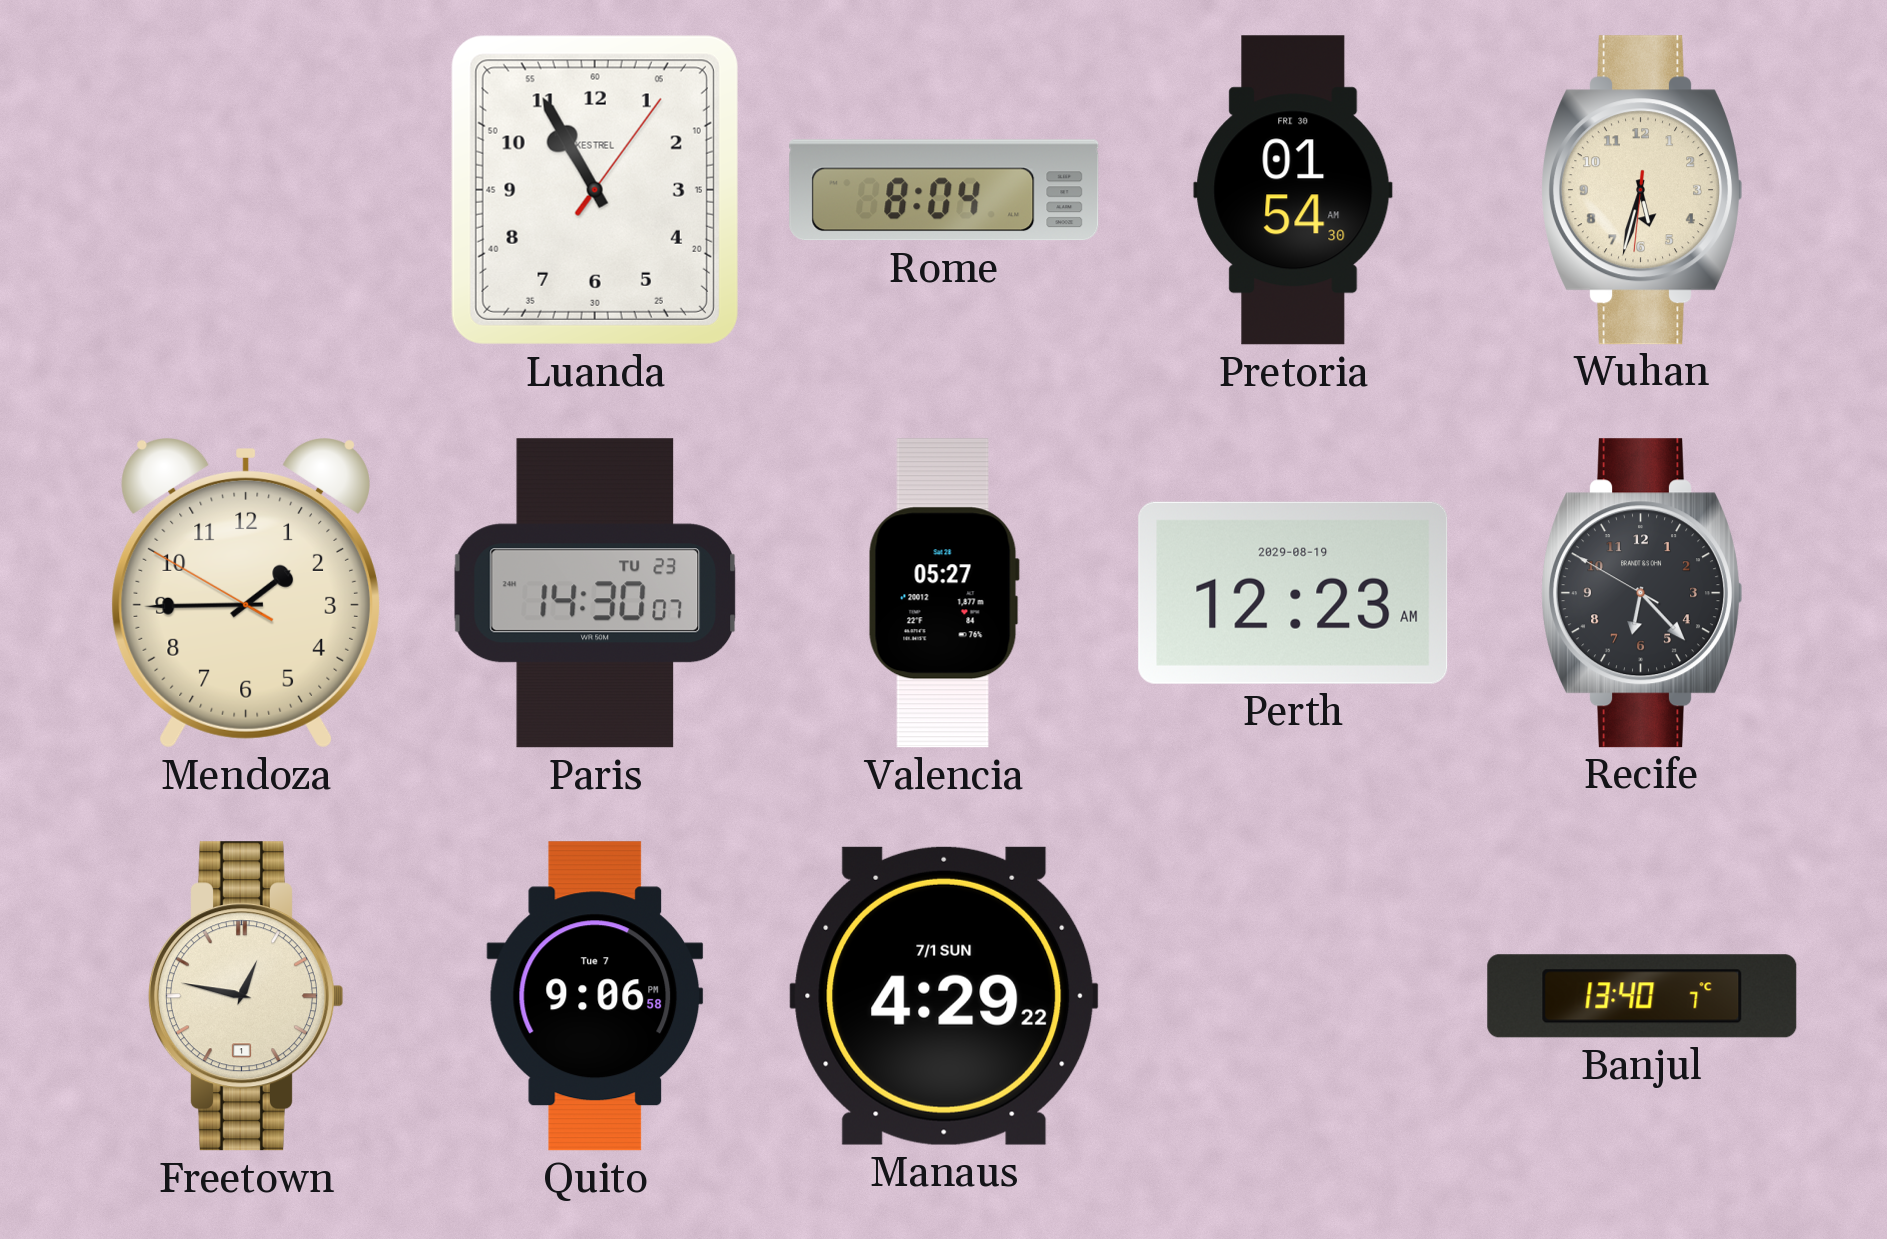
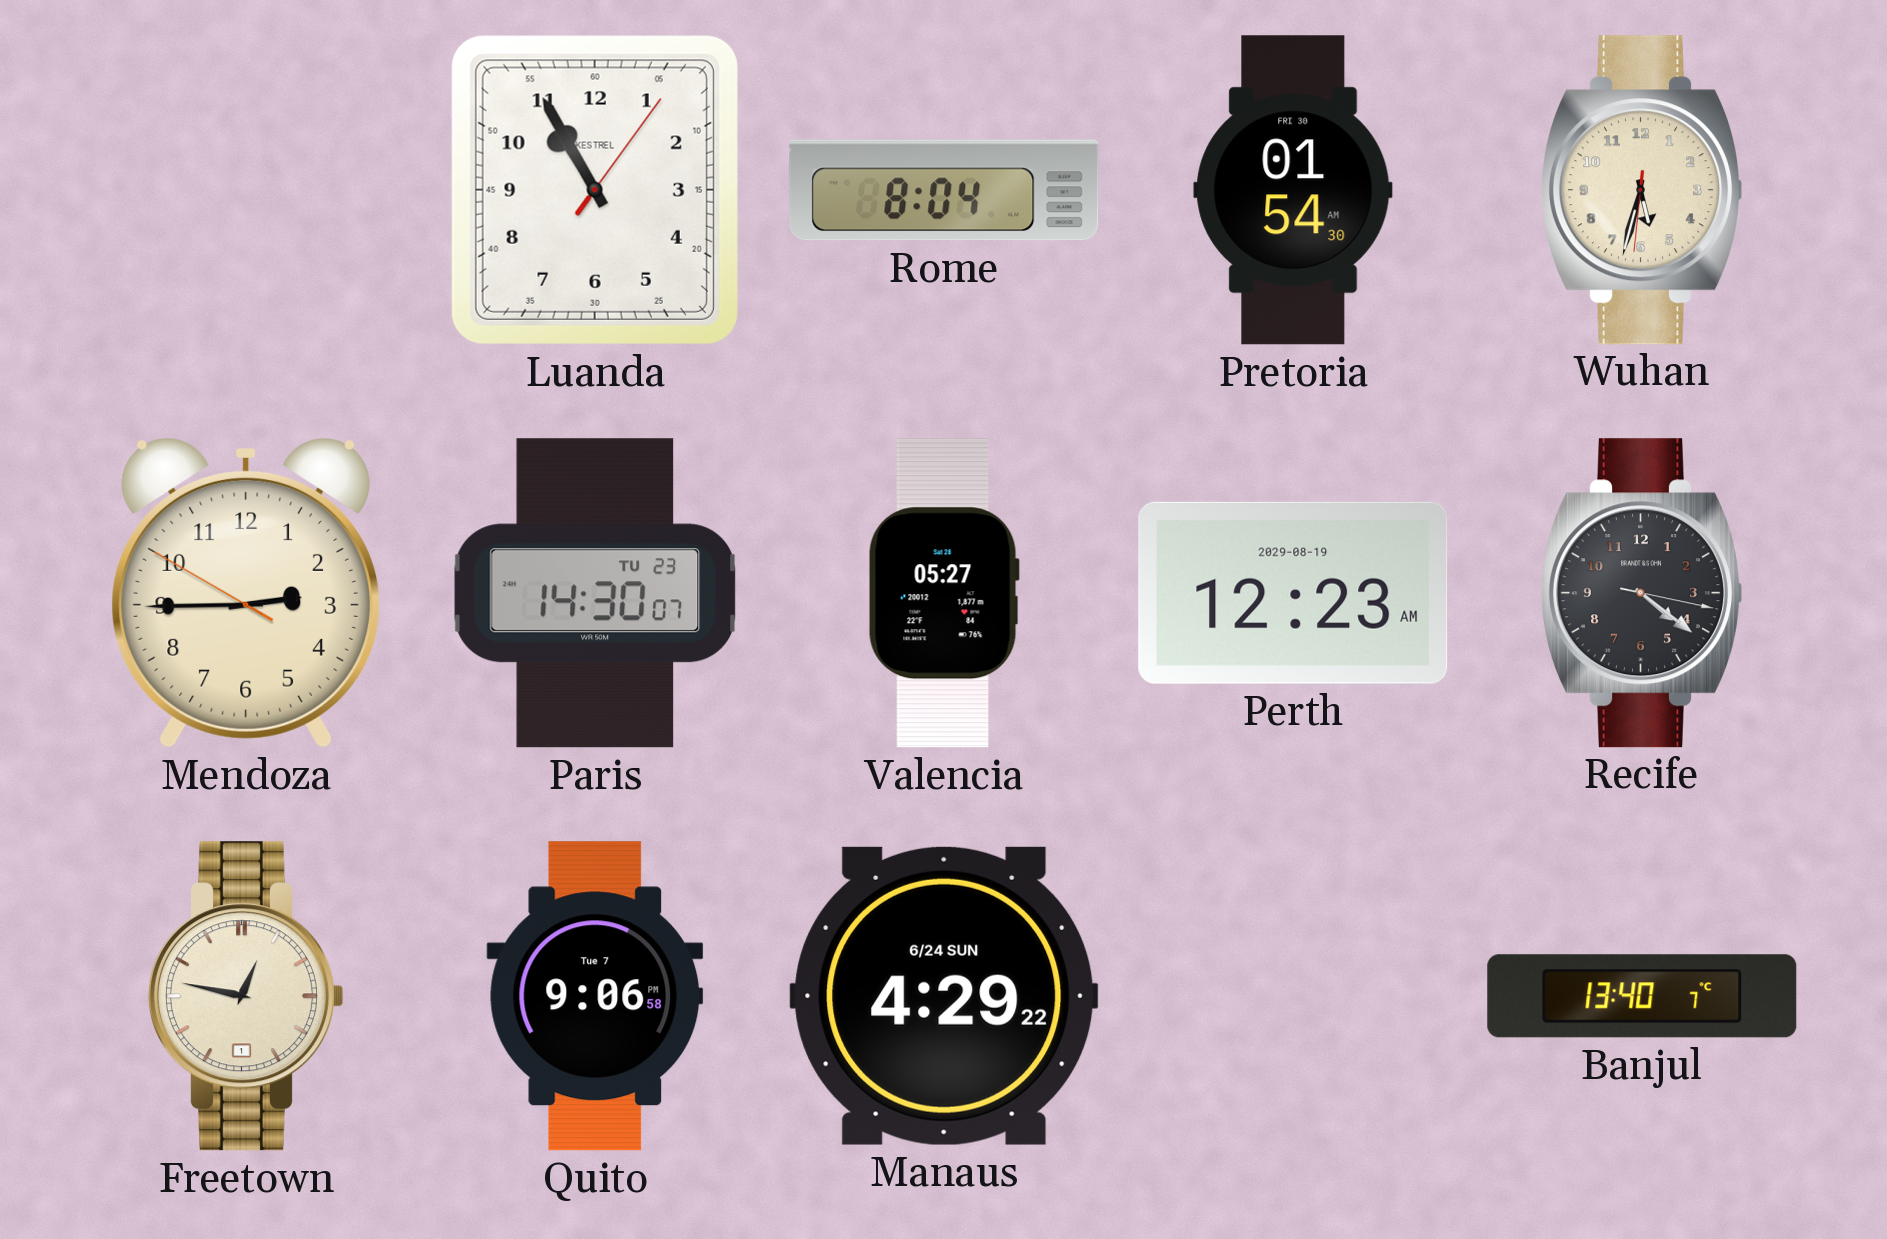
Mendoza: 1:44 -> 2:44 (246, 594)
Recife: 6:22 -> 4:21 (1642, 593)
Manaus date: 7/1 SUN -> 6/24 SUN (944, 996)
